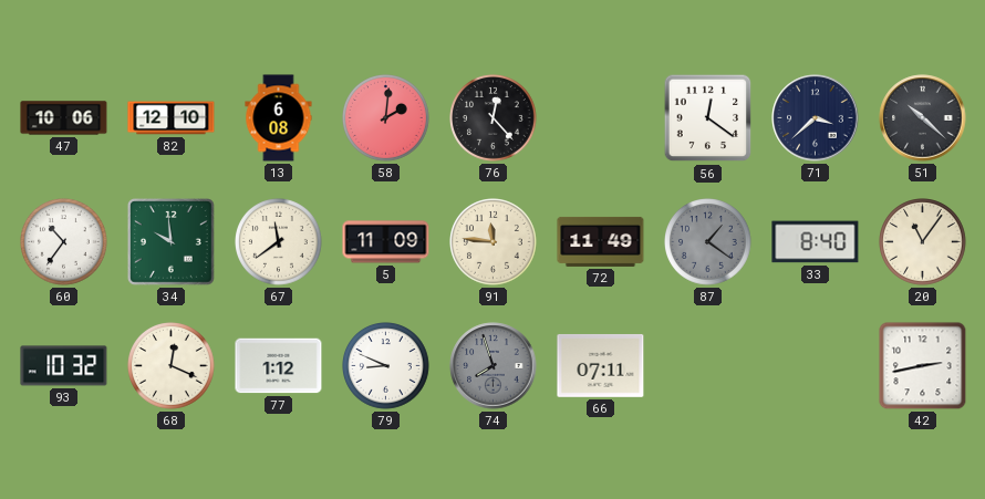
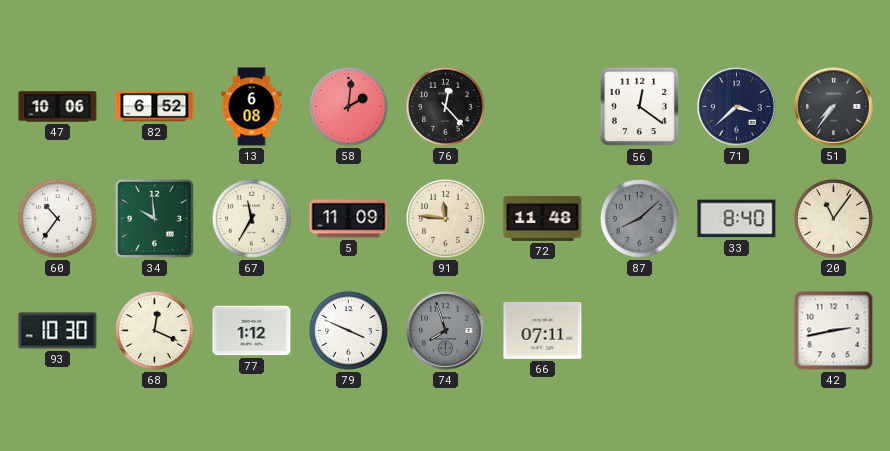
82: 12:10 -> 6:52 (155, 107)
51: 10:22 -> 7:36 (834, 107)
67: 11:39 -> 11:35 (252, 219)
72: 11:49 -> 11:48 (543, 218)
87: 1:21 -> 8:08 (640, 219)
93: 10:32 -> 10:30 (58, 331)
79: 8:49 -> 3:49 (349, 331)
